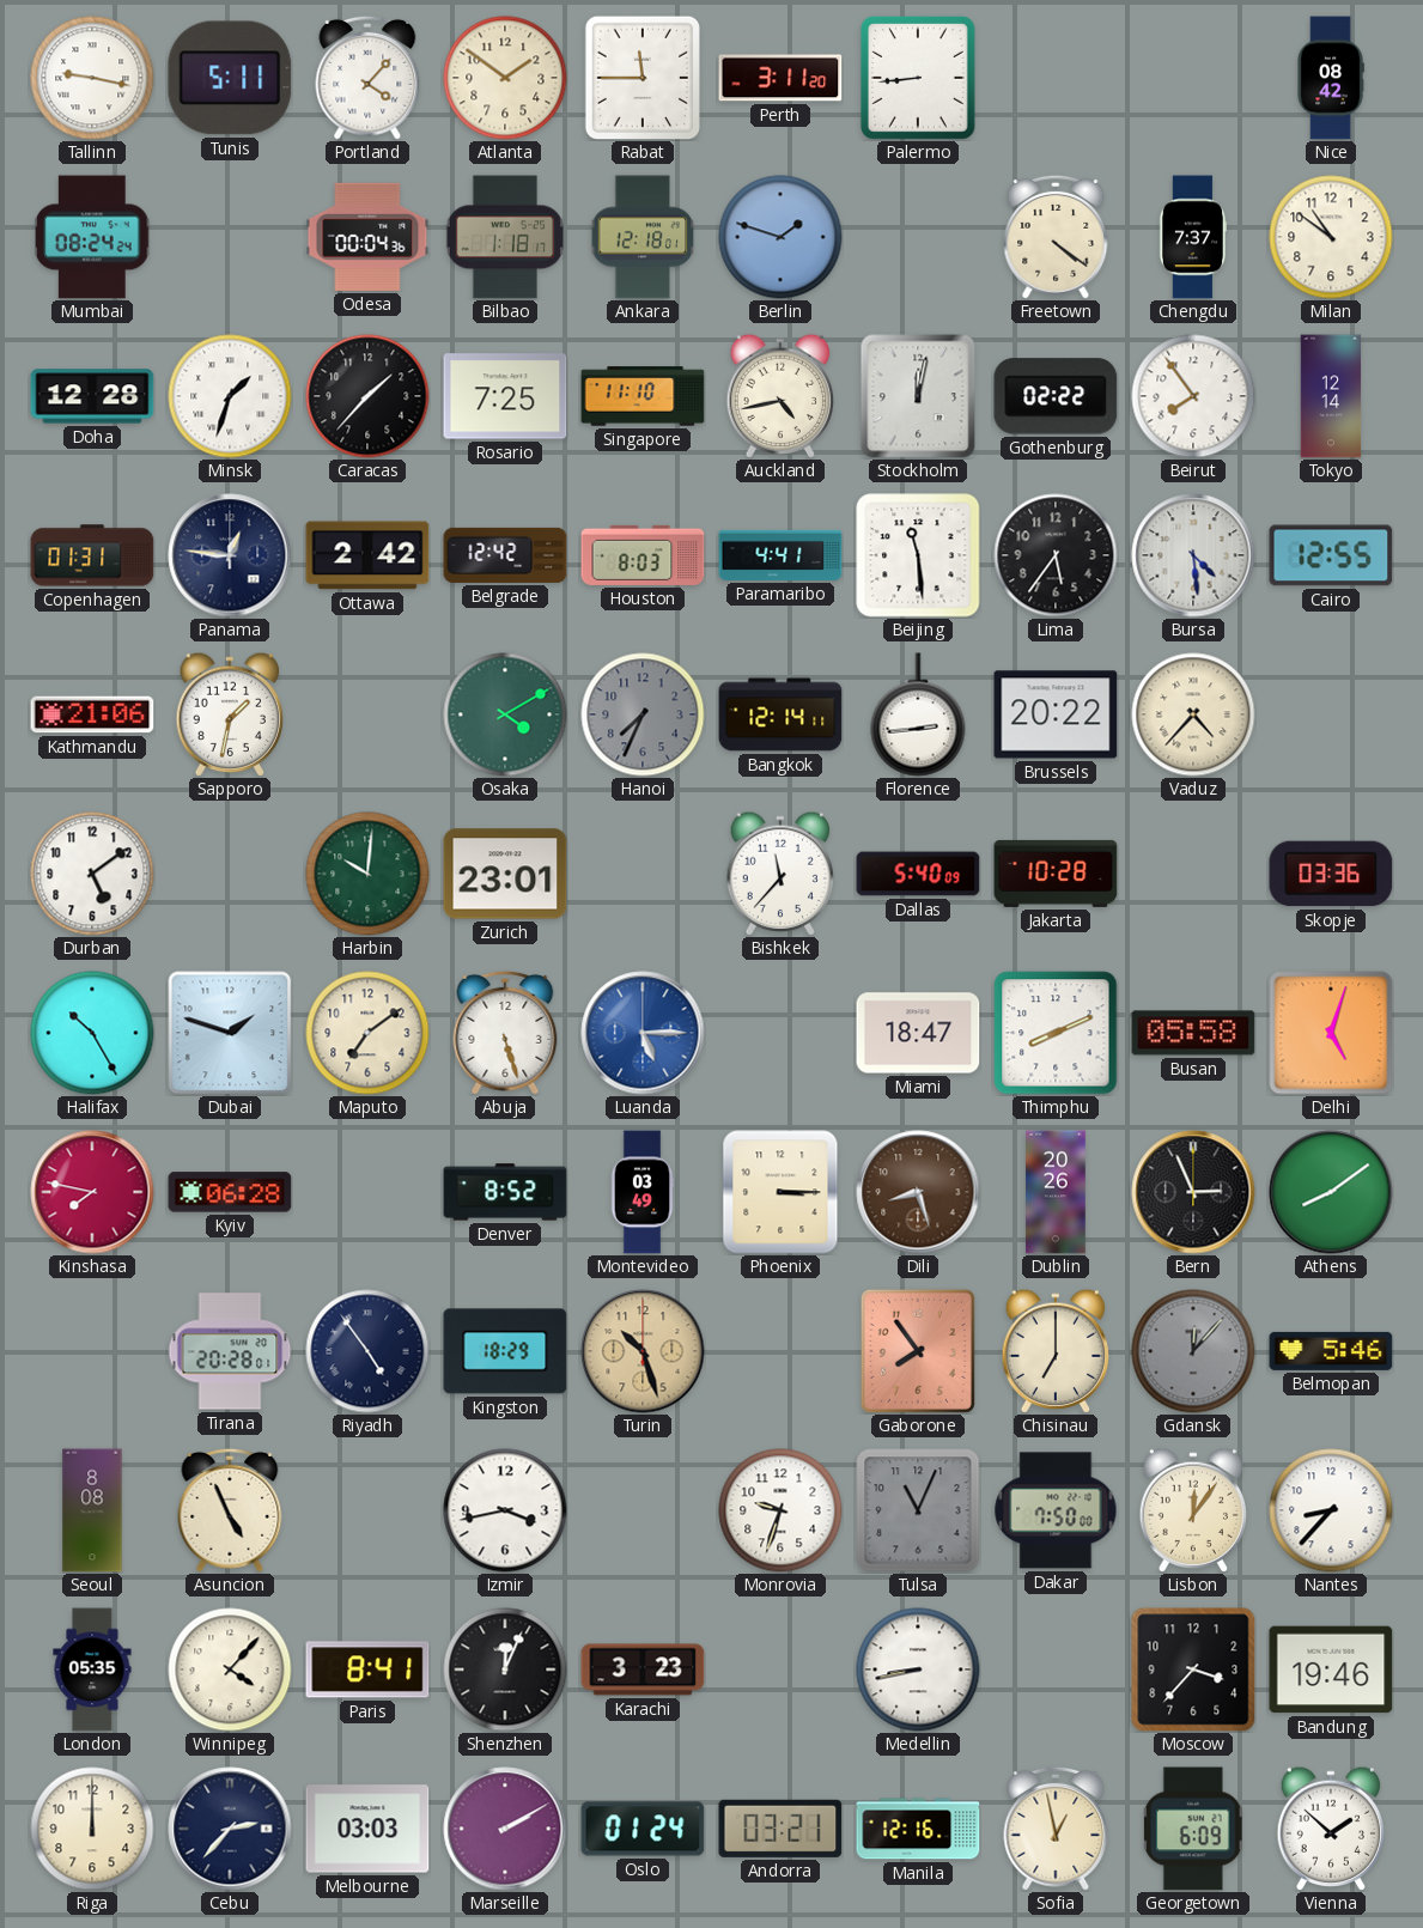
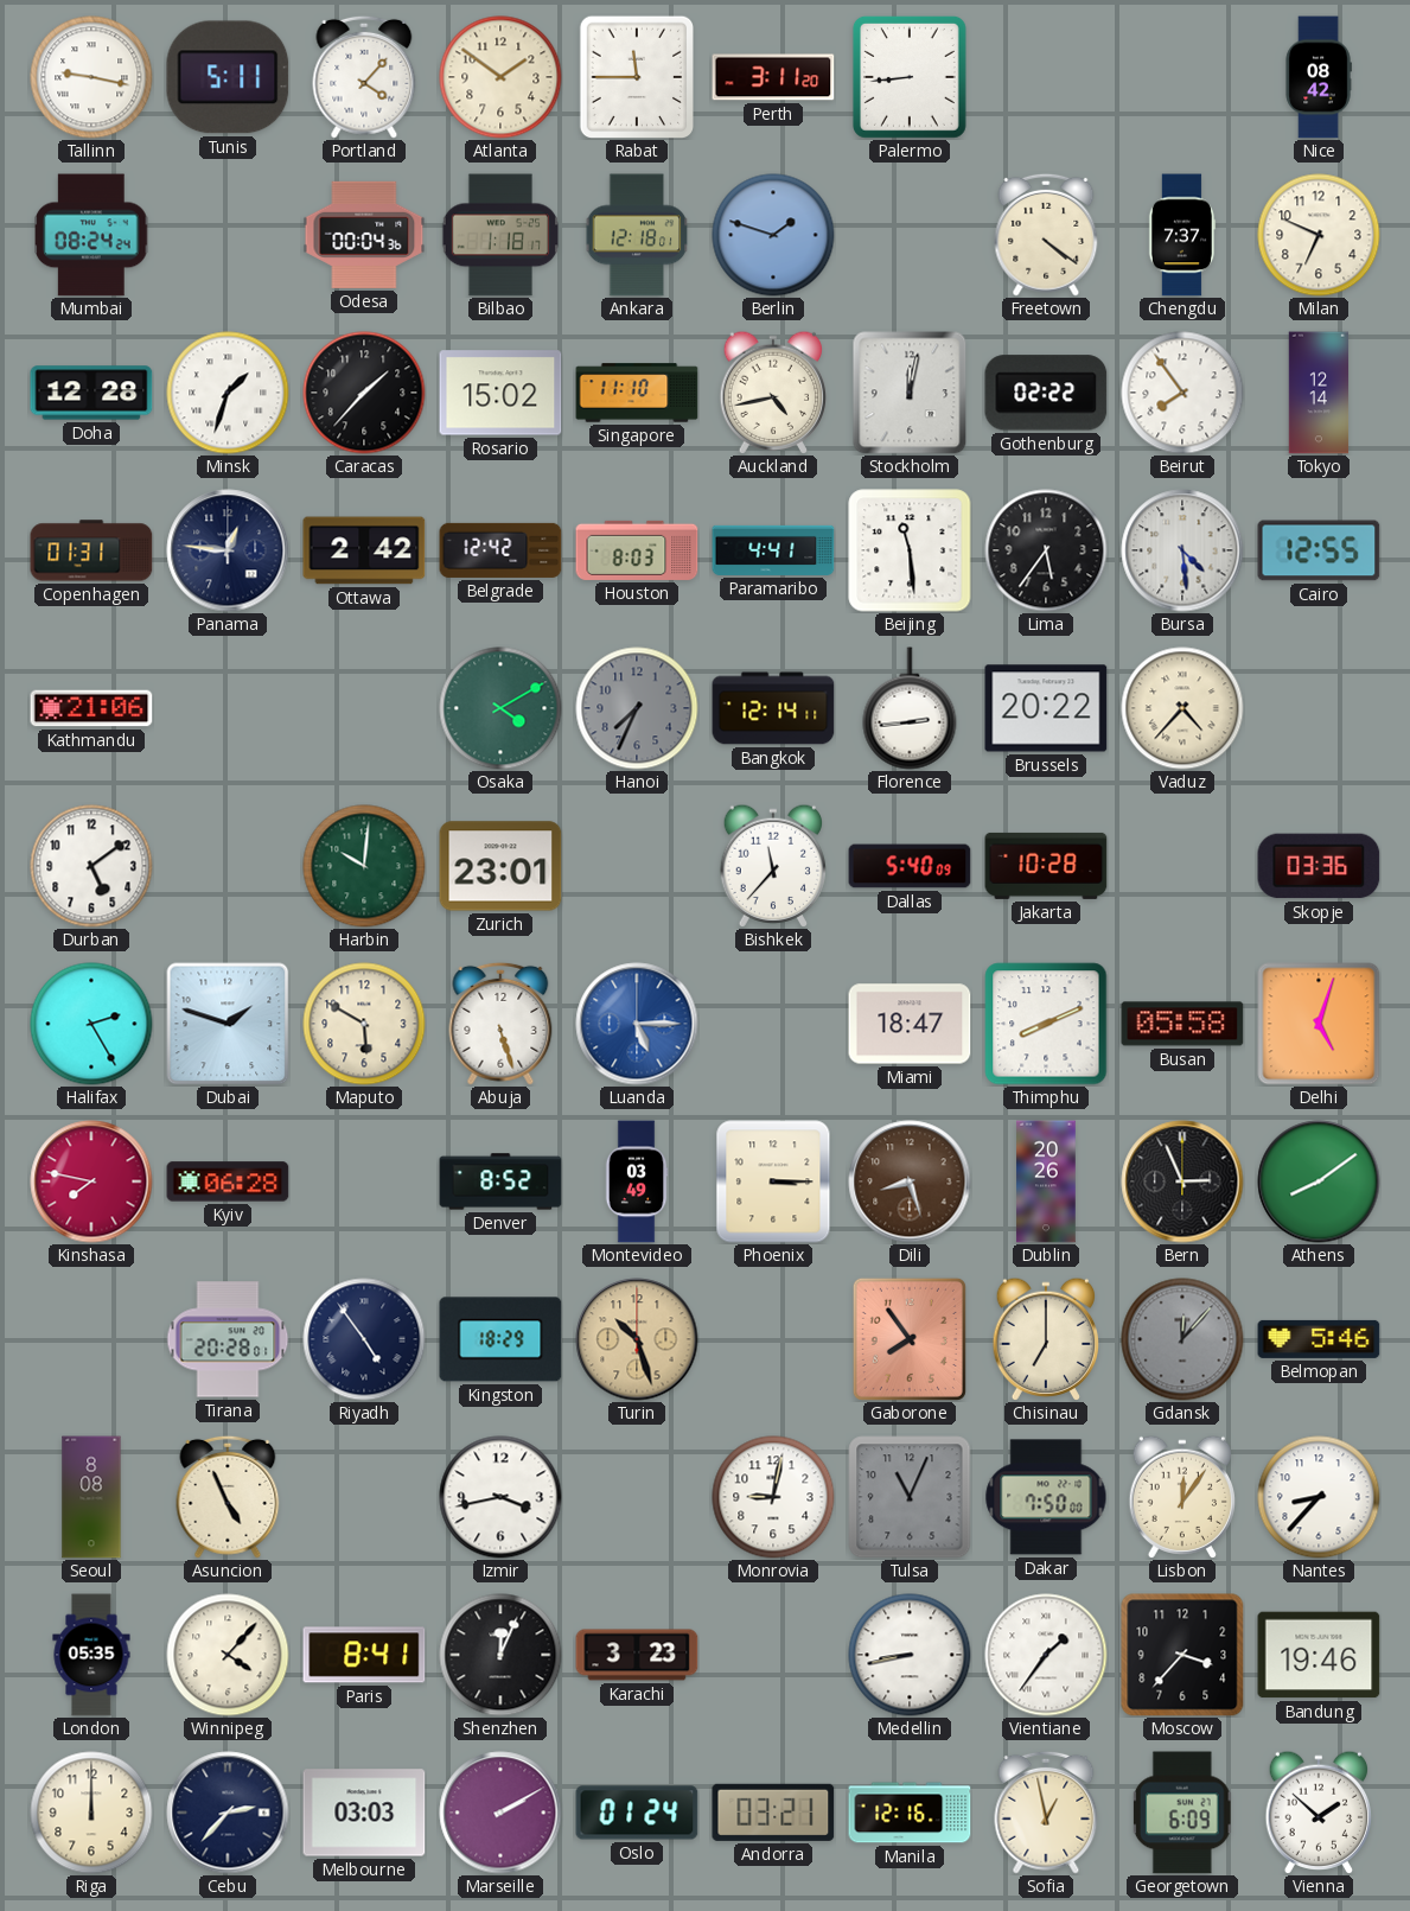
Milan: 10:51 -> 6:49 (1319, 235)
Rosario: 7:25 -> 15:02 (500, 393)
Sapporo: 1:32 -> none (229, 714)
Halifax: 10:25 -> 2:25 (91, 1024)
Maputo: 7:09 -> 5:50 (364, 1024)
Monrovia: 9:33 -> 9:02 (773, 1497)
Vientiane: none -> 1:36 (1046, 1655)
